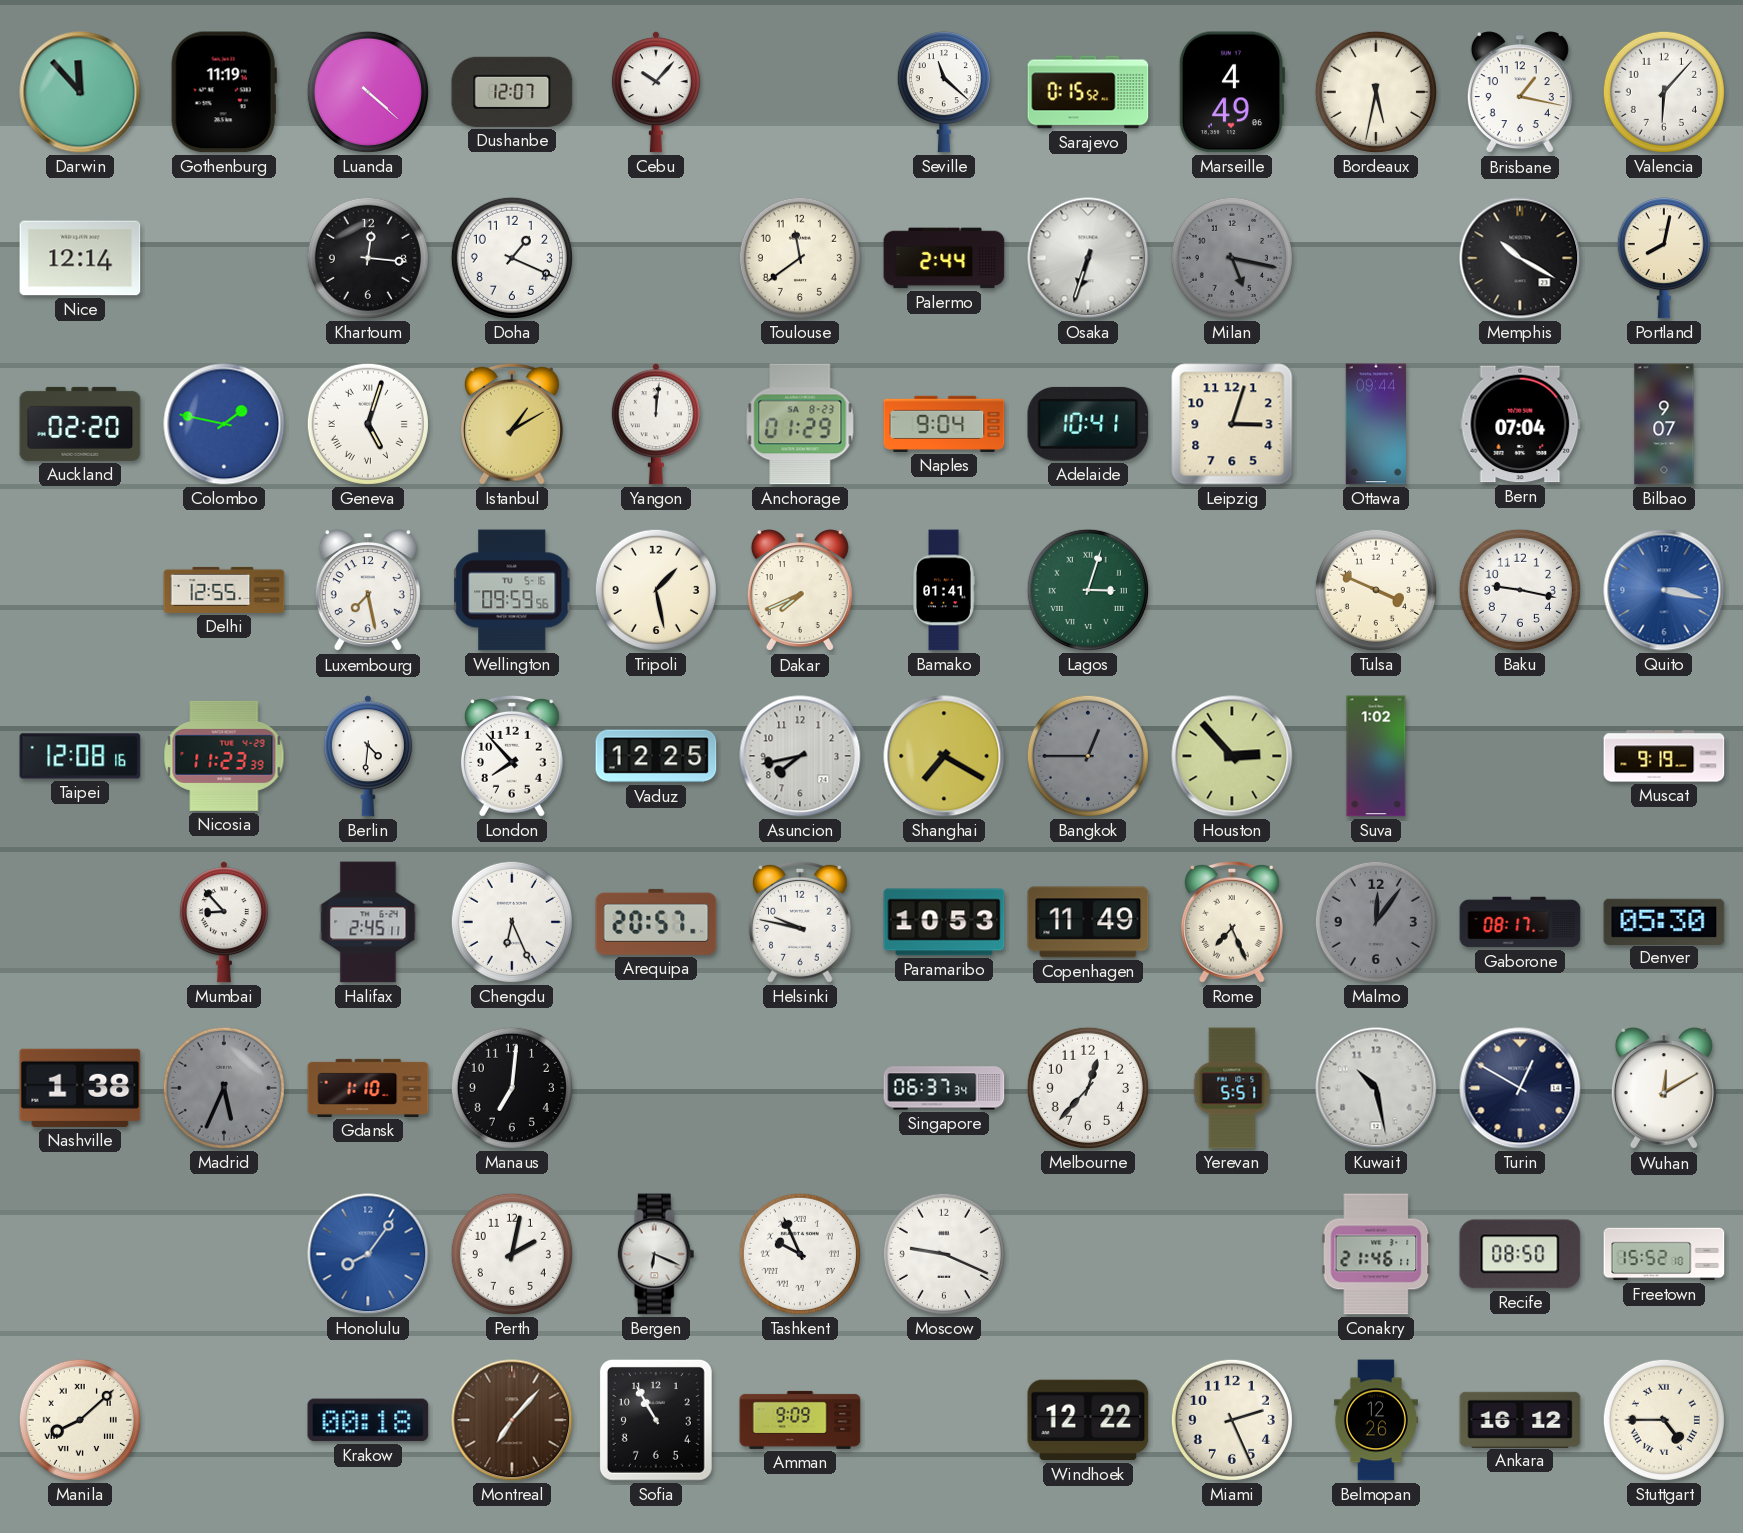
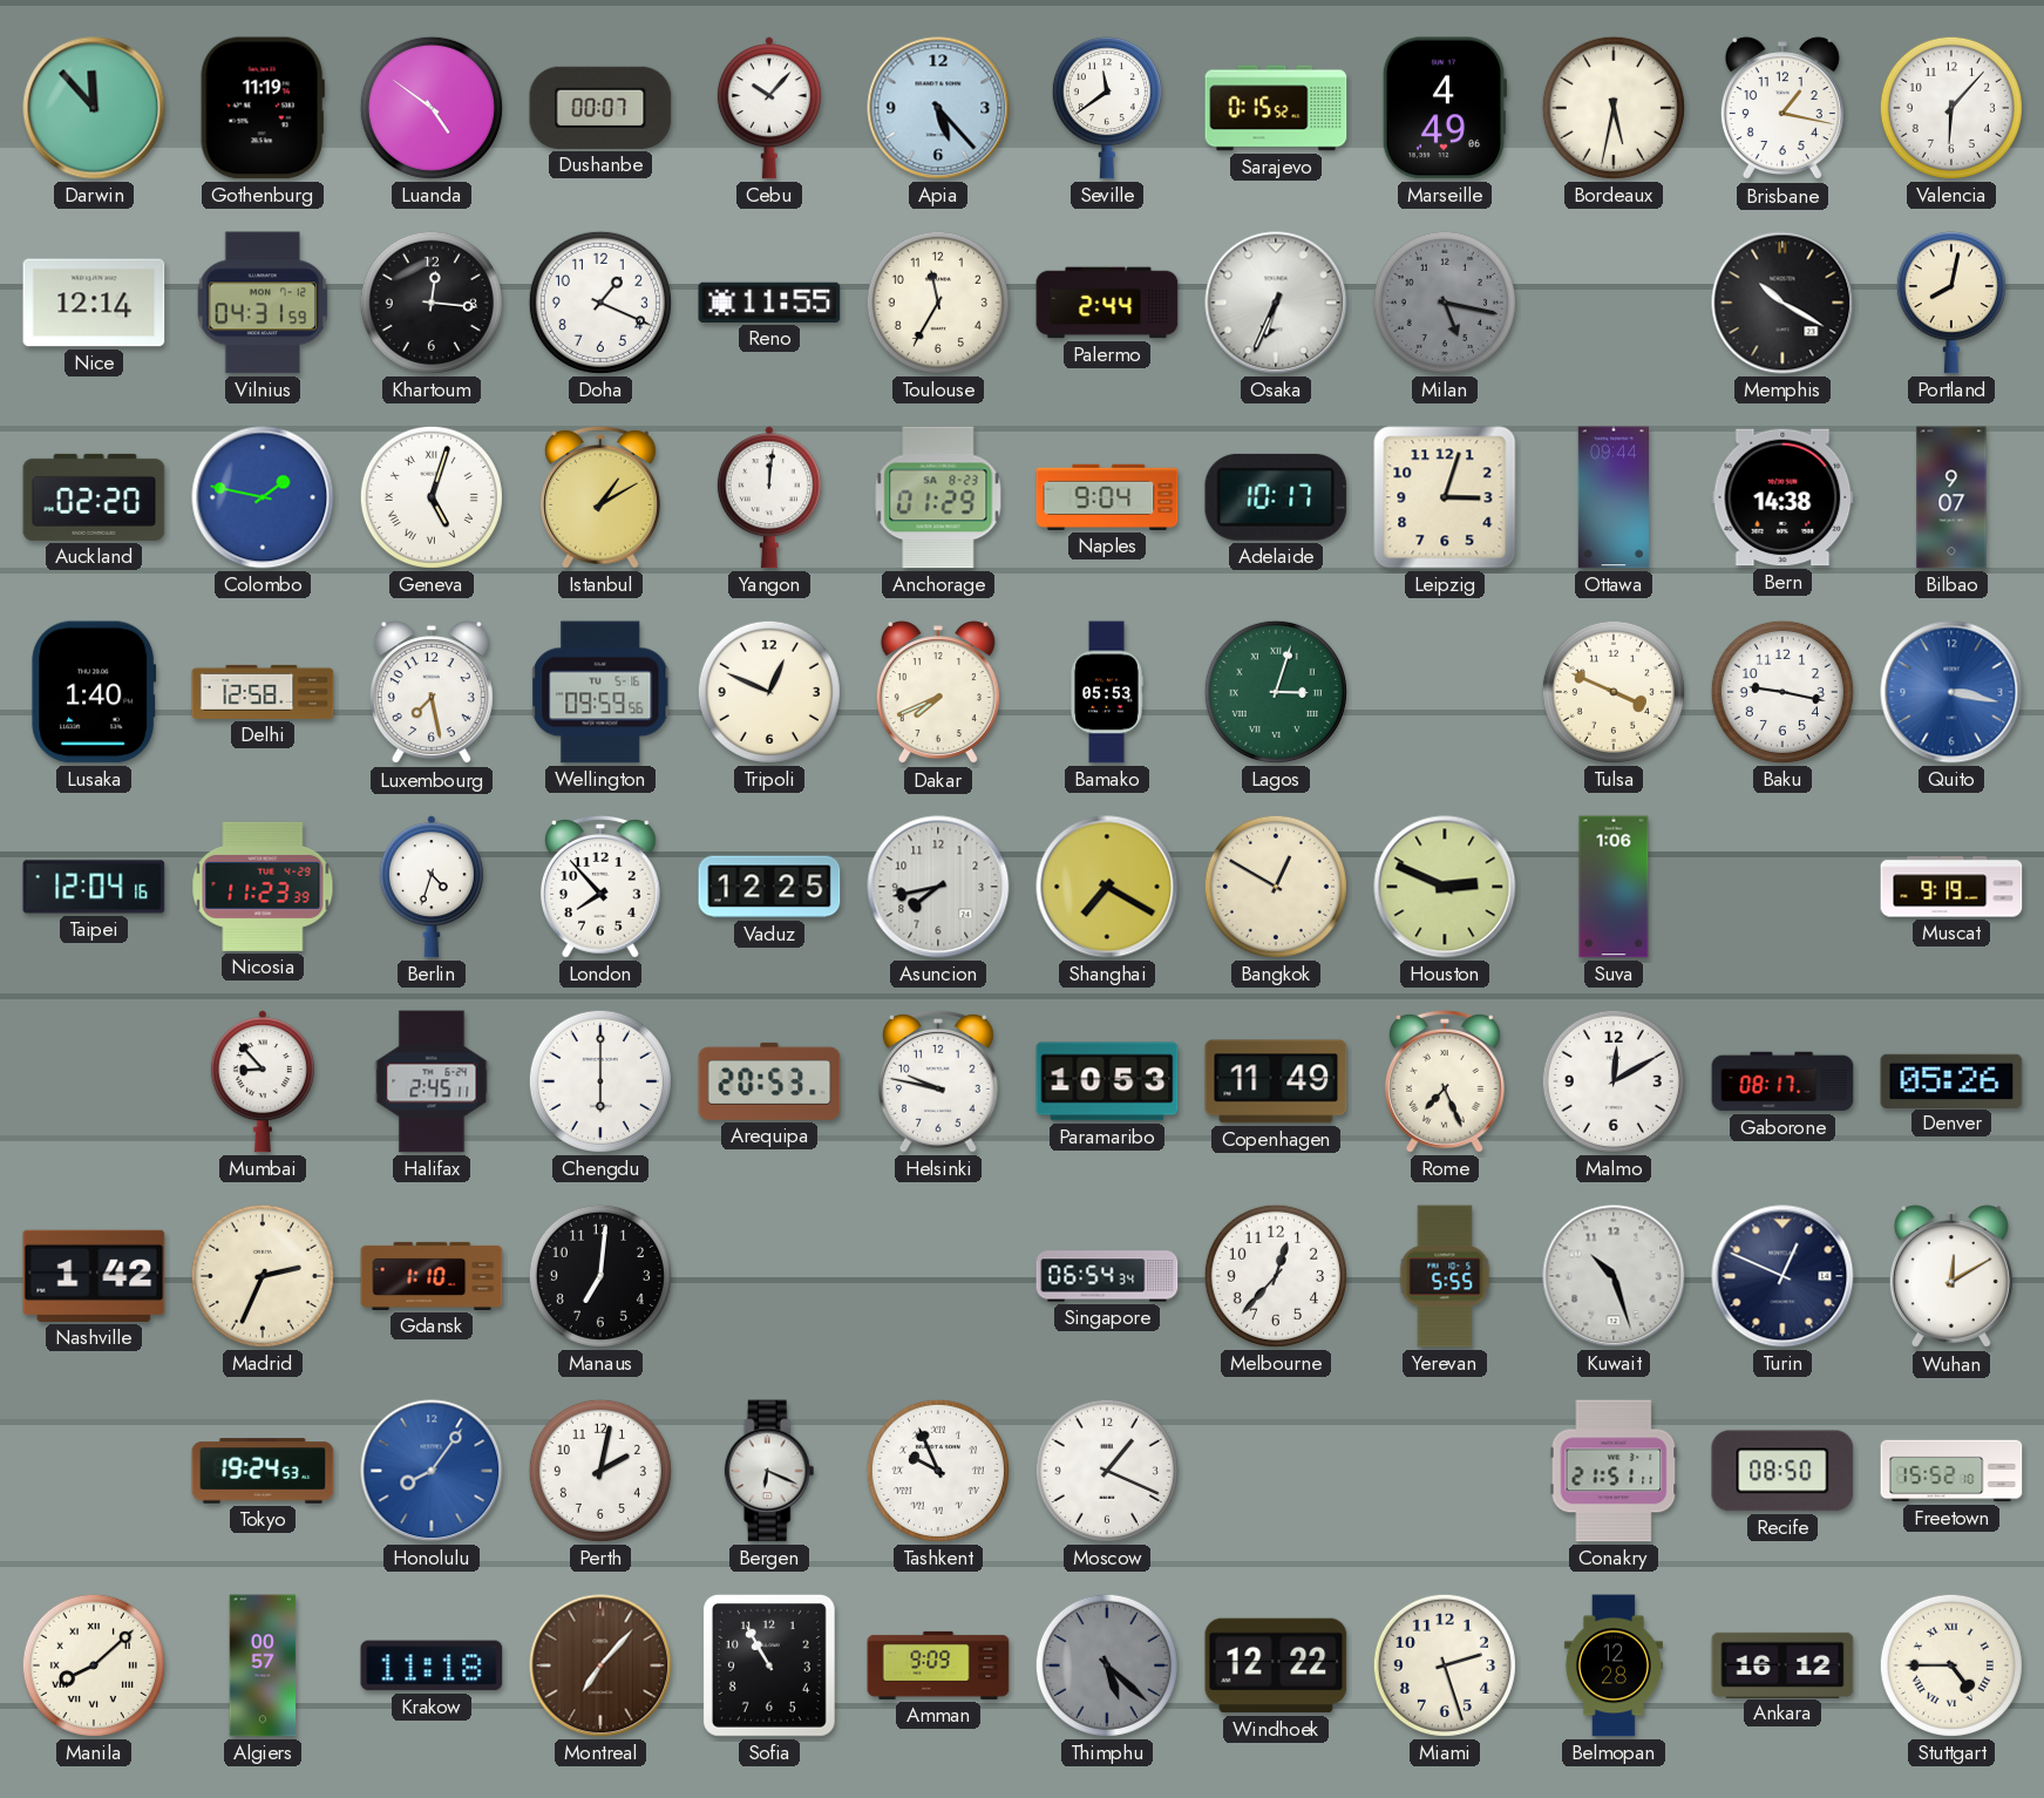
Luanda: 4:22 -> 4:51 (432, 108)
Dushanbe: 12:07 -> 00:07 (600, 108)
Apia: none -> 5:23 (938, 108)
Seville: 11:22 -> 11:39 (1107, 108)
Vilnius: none -> 04:31 (263, 303)
Reno: none -> 11:55 (769, 303)
Toulouse: 11:39 -> 11:35 (938, 303)
Osaka: 6:33 -> 6:34 (1276, 303)
Adelaide: 10:41 -> 10:17 (1276, 497)
Bern: 07:04 -> 14:38 (1782, 497)
Lusaka: none -> 1:40 (94, 692)
Delhi: 12:55 -> 12:58 (263, 692)
Tripoli: 1:28 -> 12:49 (769, 692)
Bamako: 01:41 -> 05:53 (1107, 692)
Taipei: 12:08 -> 12:04 (94, 887)
Berlin: 4:31 -> 4:33 (432, 887)
Bangkok: 12:45 -> 12:50 (1276, 887)
Bangkok dial: grey -> cream (1276, 887)
Houston: 2:53 -> 2:49 (1445, 887)
Suva: 1:02 -> 1:06 (1614, 887)
Chengdu: 6:26 -> 6:00 (600, 1081)
Arequipa: 20:57 -> 20:53 (769, 1081)
Malmo: 12:06 -> 12:10 (1614, 1081)
Malmo dial: grey -> white (1614, 1081)
Denver: 05:30 -> 05:26 (1951, 1080)
Nashville: 1:38 -> 1:42 (94, 1276)
Madrid: 5:34 -> 2:34 (263, 1276)
Madrid dial: grey -> cream (263, 1276)
Singapore: 06:37 -> 06:54 (1107, 1276)
Yerevan: 5:51 -> 5:55 (1445, 1276)
Kuwait: 10:28 -> 10:27 (1614, 1276)
Turin: 12:50 -> 12:49 (1782, 1276)
Tokyo: none -> 19:24 (263, 1471)
Moscow: 9:19 -> 1:19 (1107, 1471)
Conakry: 21:46 -> 21:51 (1614, 1471)
Algiers: none -> 00:57 (263, 1665)
Krakow: 00:18 -> 11:18 (432, 1665)
Thimphu: none -> 5:22 (1107, 1665)
Miami: 2:26 -> 2:27 (1445, 1665)
Belmopan: 12:26 -> 12:28 (1614, 1665)
